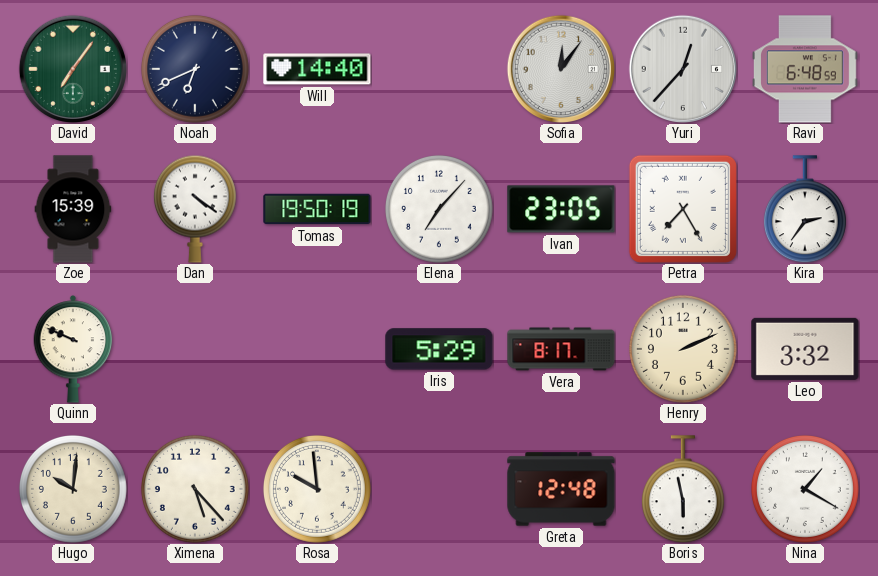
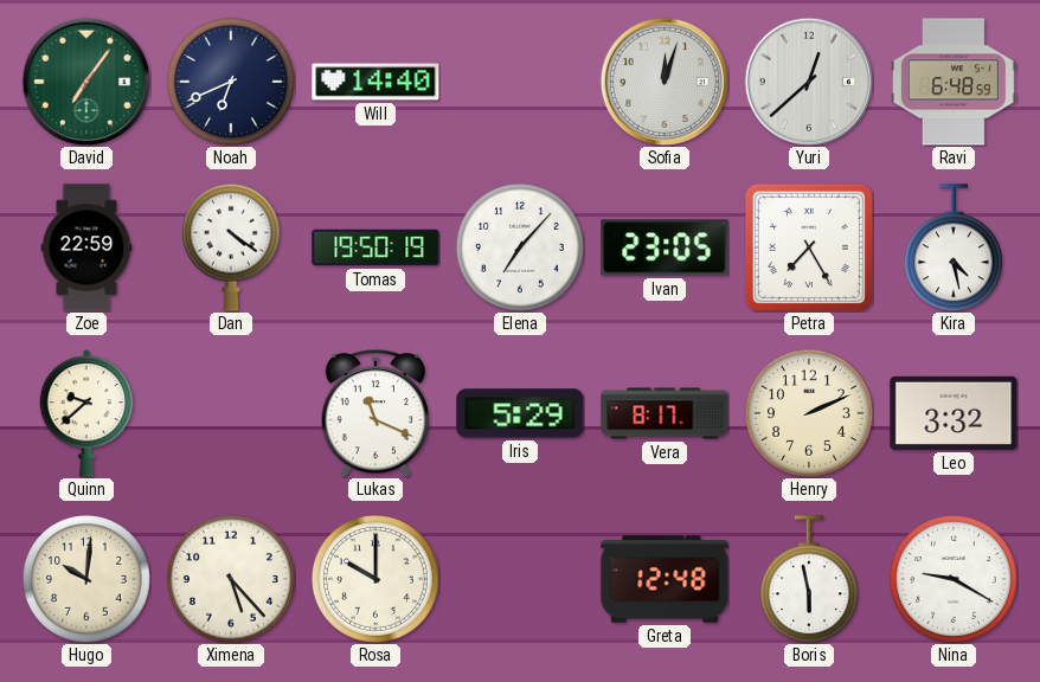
Sofia: 12:06 -> 12:03 (663, 81)
Yuri: 12:37 -> 12:38 (808, 81)
Zoe: 15:39 -> 22:59 (86, 247)
Kira: 2:36 -> 4:28 (954, 247)
Quinn: 9:49 -> 9:38 (86, 413)
Lukas: none -> 11:19 (375, 414)
Rosa: 9:59 -> 10:00 (375, 579)
Nina: 1:20 -> 9:20 (954, 579)
